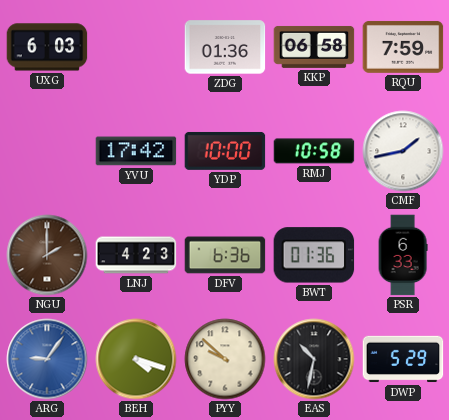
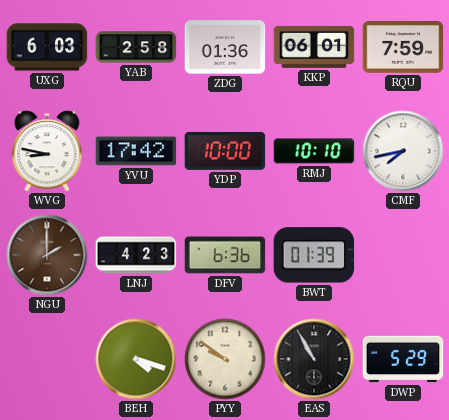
YAB: none -> 2:58 (136, 47)
KKP: 06:58 -> 06:01 (314, 47)
WVG: none -> 8:47 (47, 151)
RMJ: 10:58 -> 10:10 (314, 151)
CMF: 1:43 -> 7:43 (403, 151)
BWT: 01:36 -> 01:39 (314, 255)
PSR: 6:33 -> none (403, 255)
ARG: 9:06 -> none (47, 359)
PYY: 9:52 -> 9:51 (225, 359)
EAS: 10:32 -> 10:55 (314, 359)
